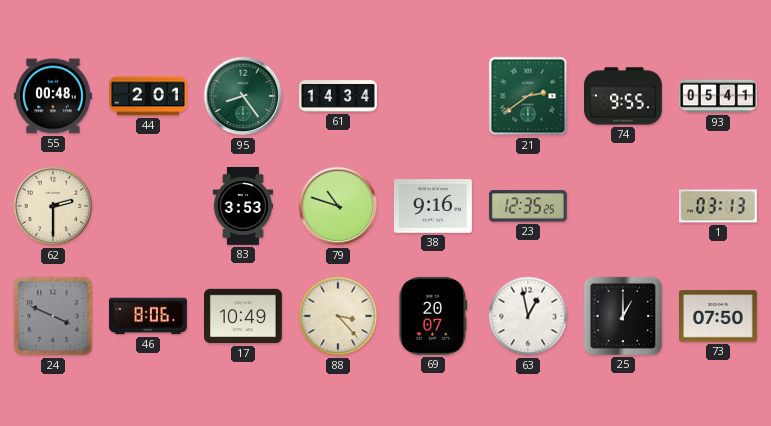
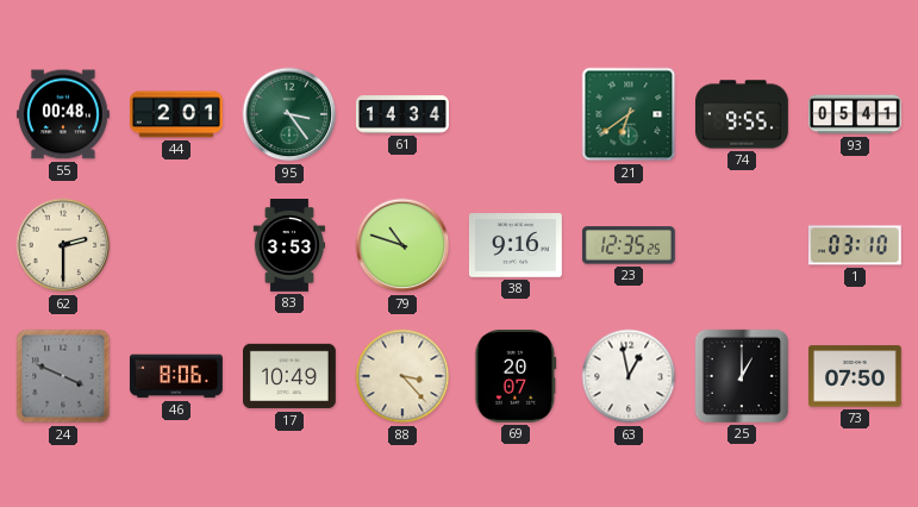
95: 8:24 -> 3:24 (289, 114)
21: 2:39 -> 6:39 (629, 114)
1: 03:13 -> 03:10 (855, 245)
